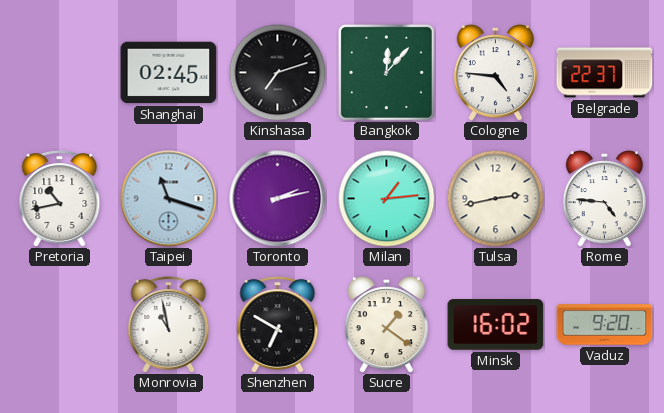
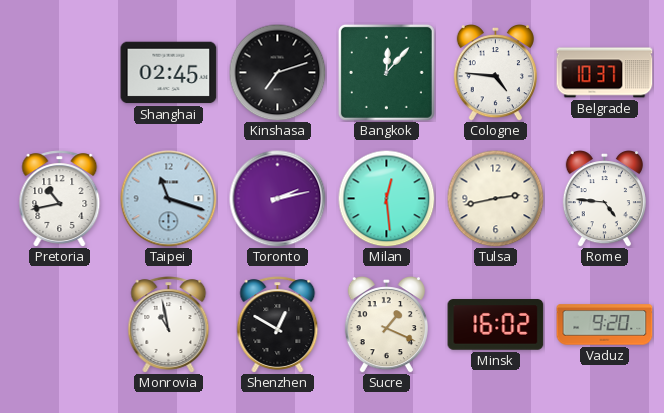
Belgrade: 22:37 -> 10:37 (605, 73)
Milan: 1:14 -> 12:29 (386, 198)
Shenzhen: 6:50 -> 12:50 (278, 325)
Sucre: 1:21 -> 1:19 (386, 325)
